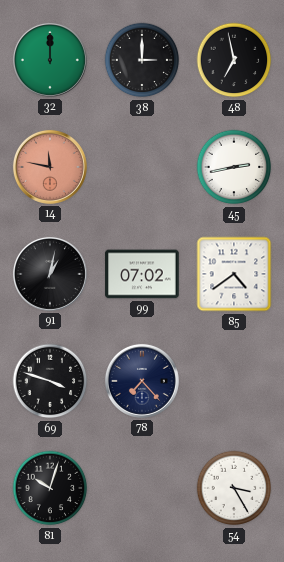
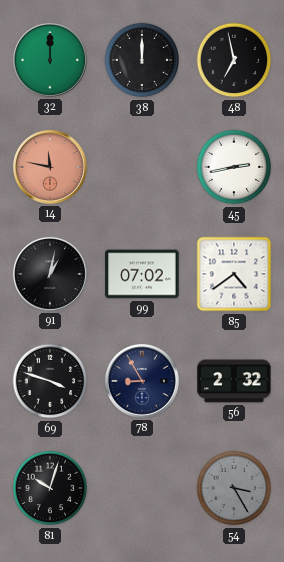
38: 3:00 -> 12:00 (142, 60)
78: 7:23 -> 8:55 (142, 381)
56: none -> 2:32 (234, 381)
54 dial: white -> grey (234, 488)
